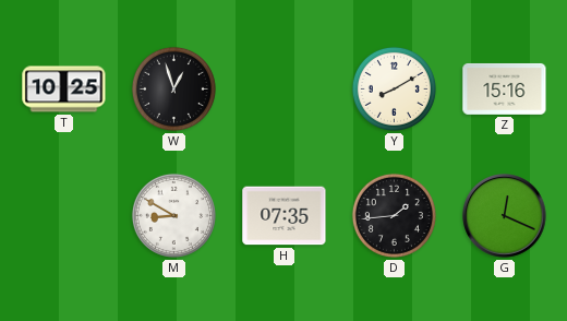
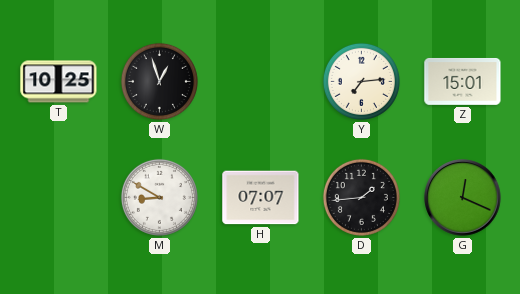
Y: 8:10 -> 7:14 (361, 81)
Z: 15:16 -> 15:01 (463, 81)
H: 07:35 -> 07:07 (261, 198)
